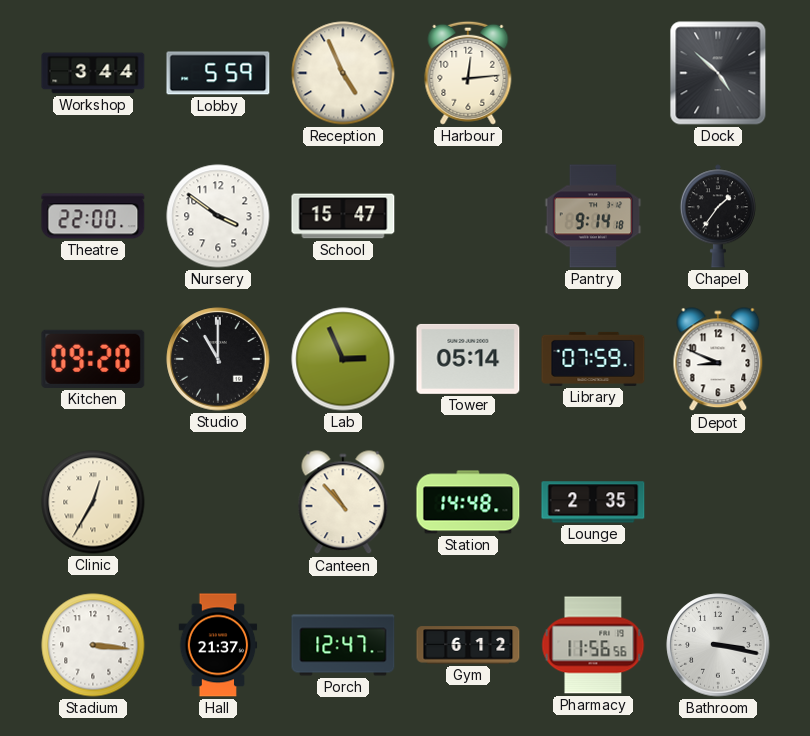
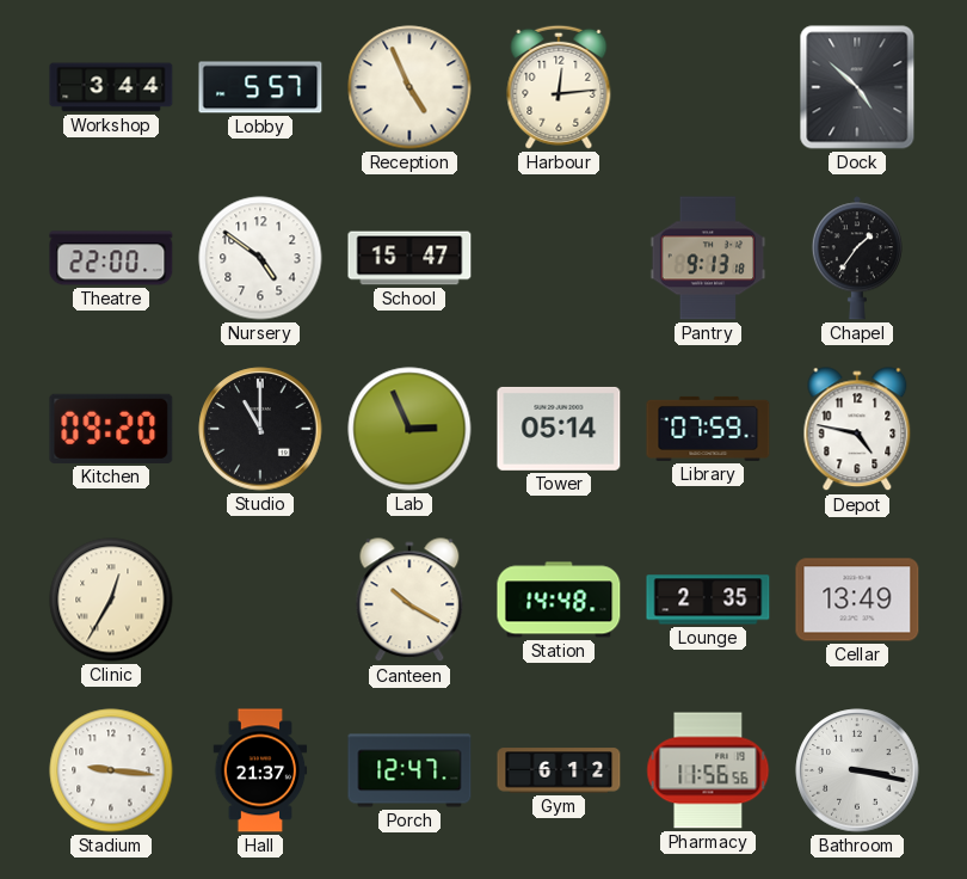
Lobby: 5:59 -> 5:57 (260, 87)
Nursery: 3:51 -> 4:51 (260, 258)
Pantry: 9:14 -> 9:13 (708, 258)
Depot: 8:49 -> 4:47 (857, 430)
Canteen: 10:53 -> 10:20 (409, 601)
Cellar: none -> 13:49 (857, 600)
Stadium: 3:16 -> 9:16 (111, 770)
